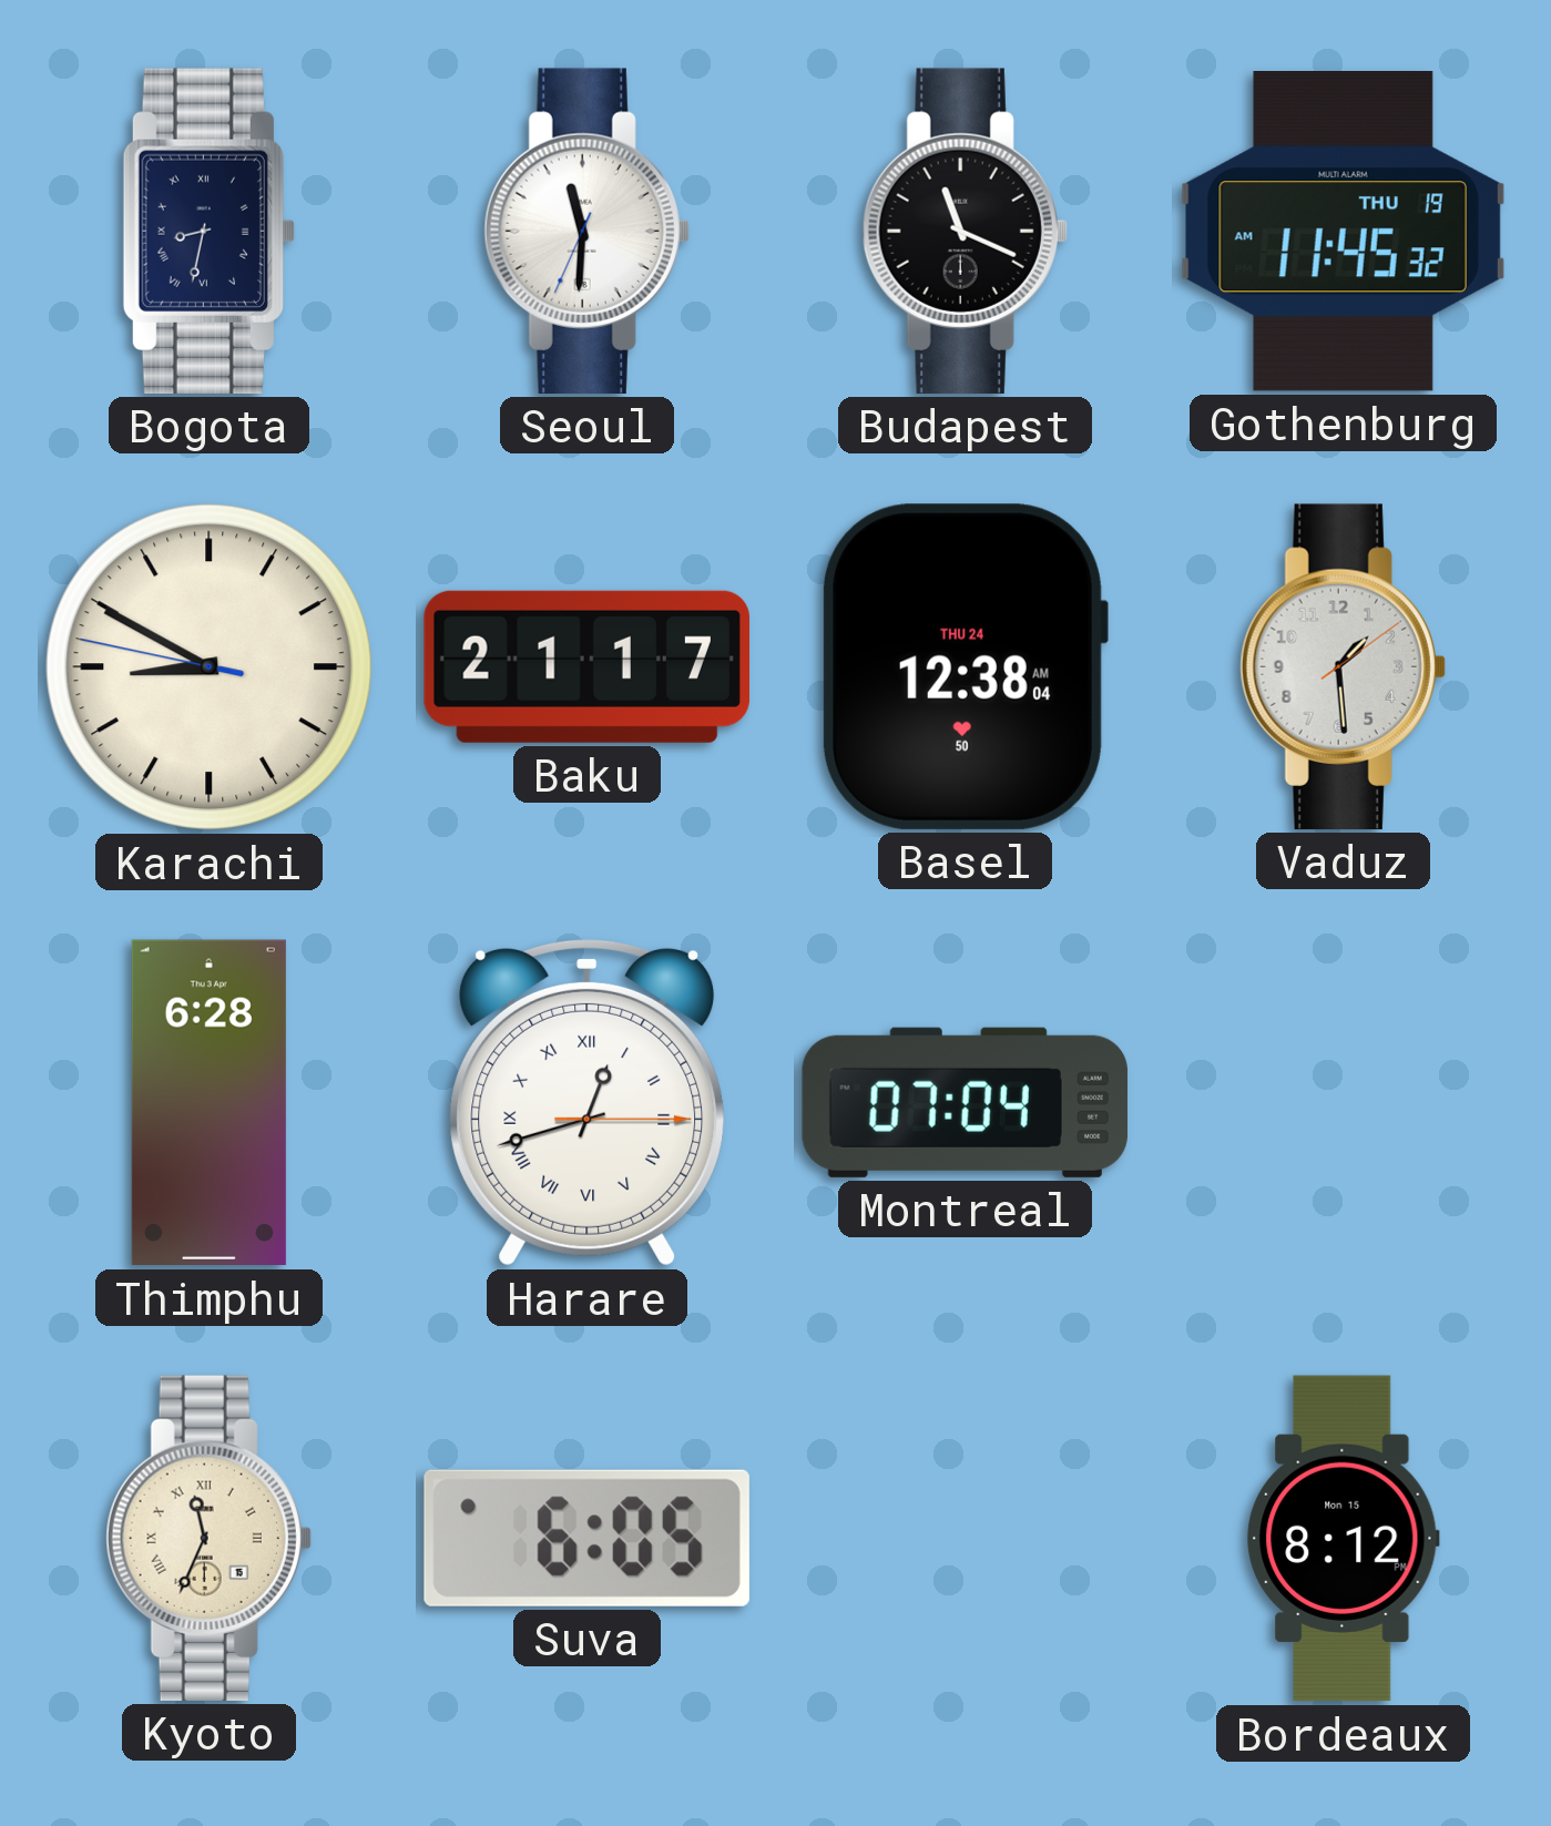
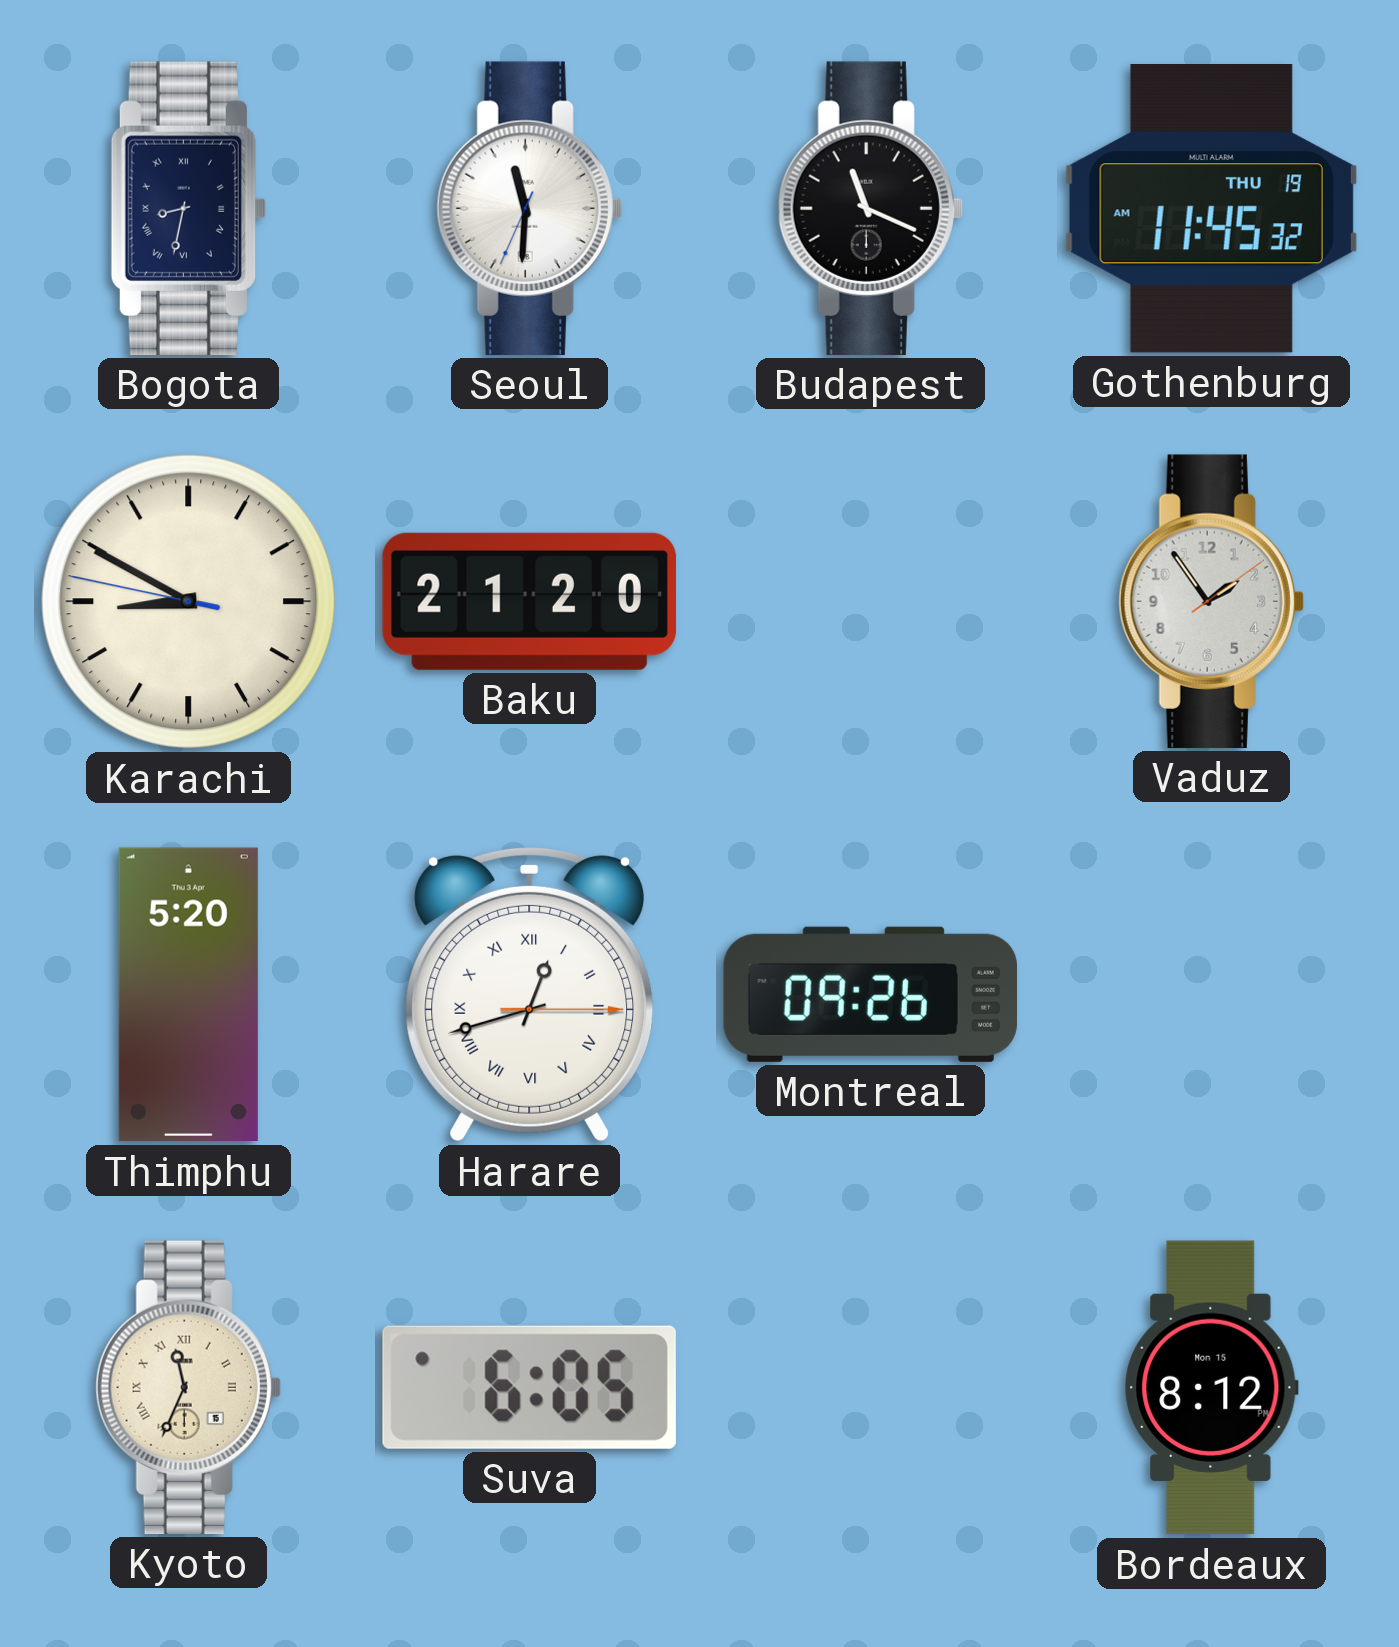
Baku: 21:17 -> 21:20 (529, 601)
Basel: 12:38 -> none (965, 666)
Vaduz: 1:29 -> 1:54 (1211, 601)
Thimphu: 6:28 -> 5:20 (188, 995)
Montreal: 07:04 -> 09:26 (870, 994)
